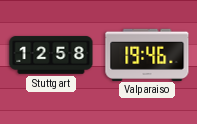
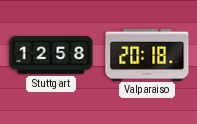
Valparaiso: 19:46 -> 20:18 (147, 54)
